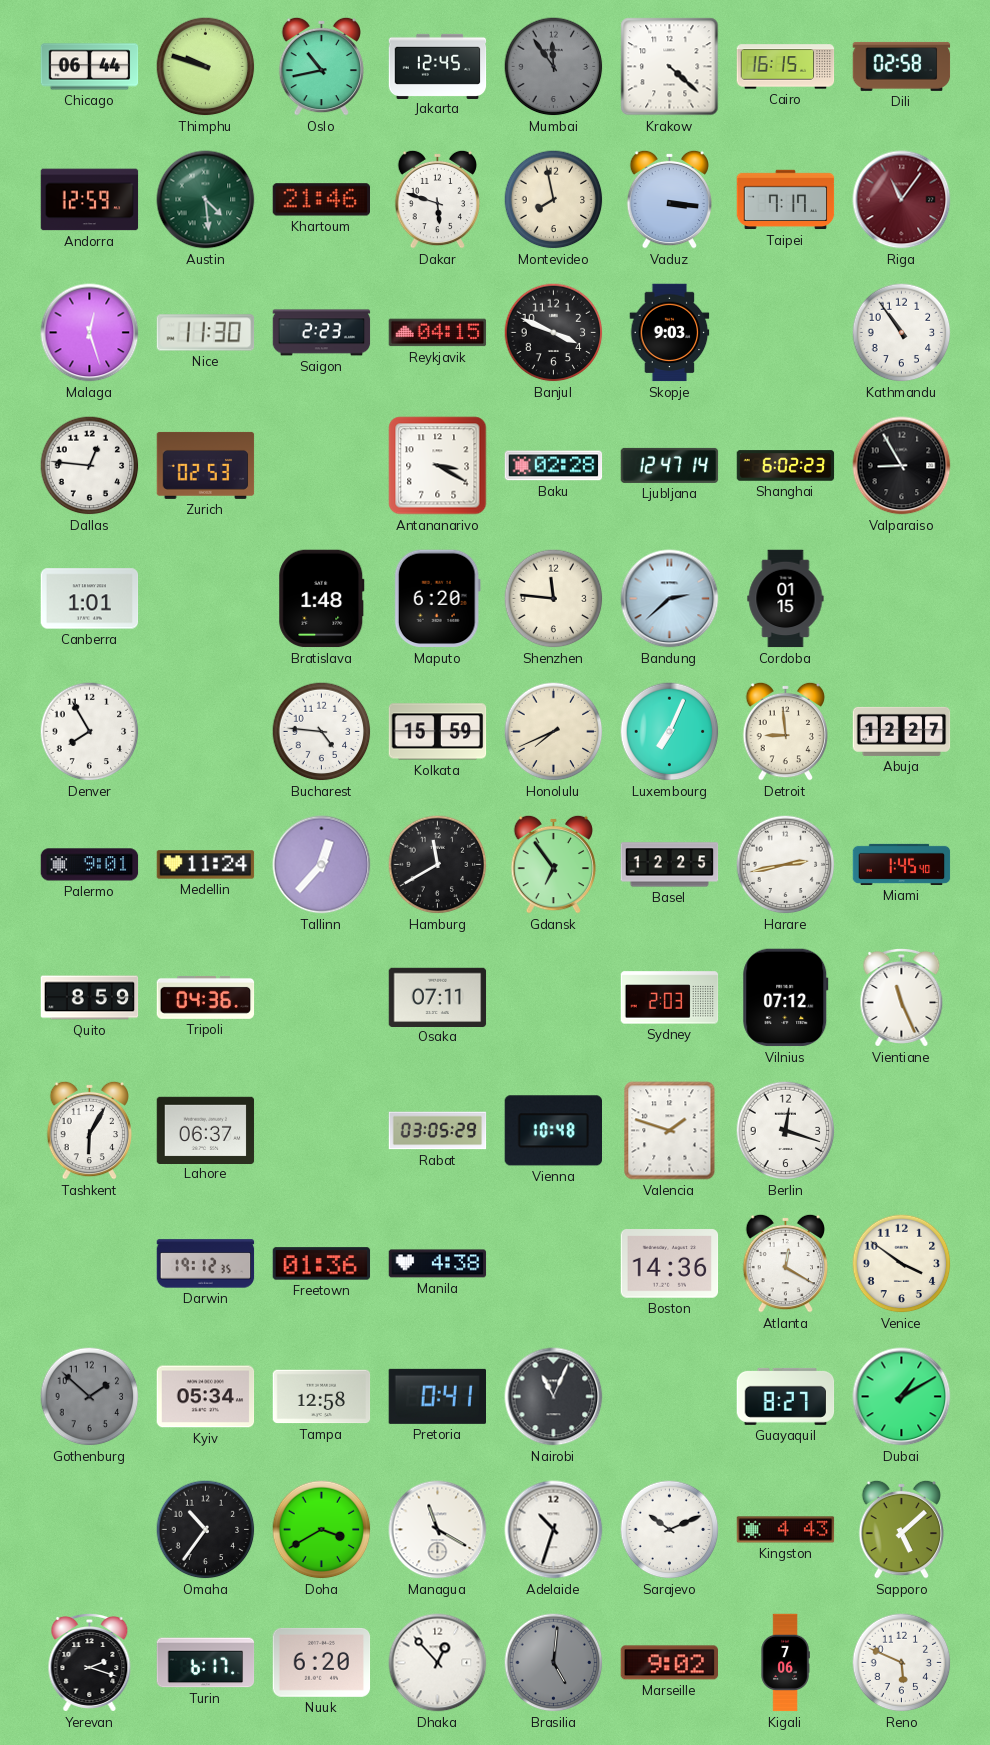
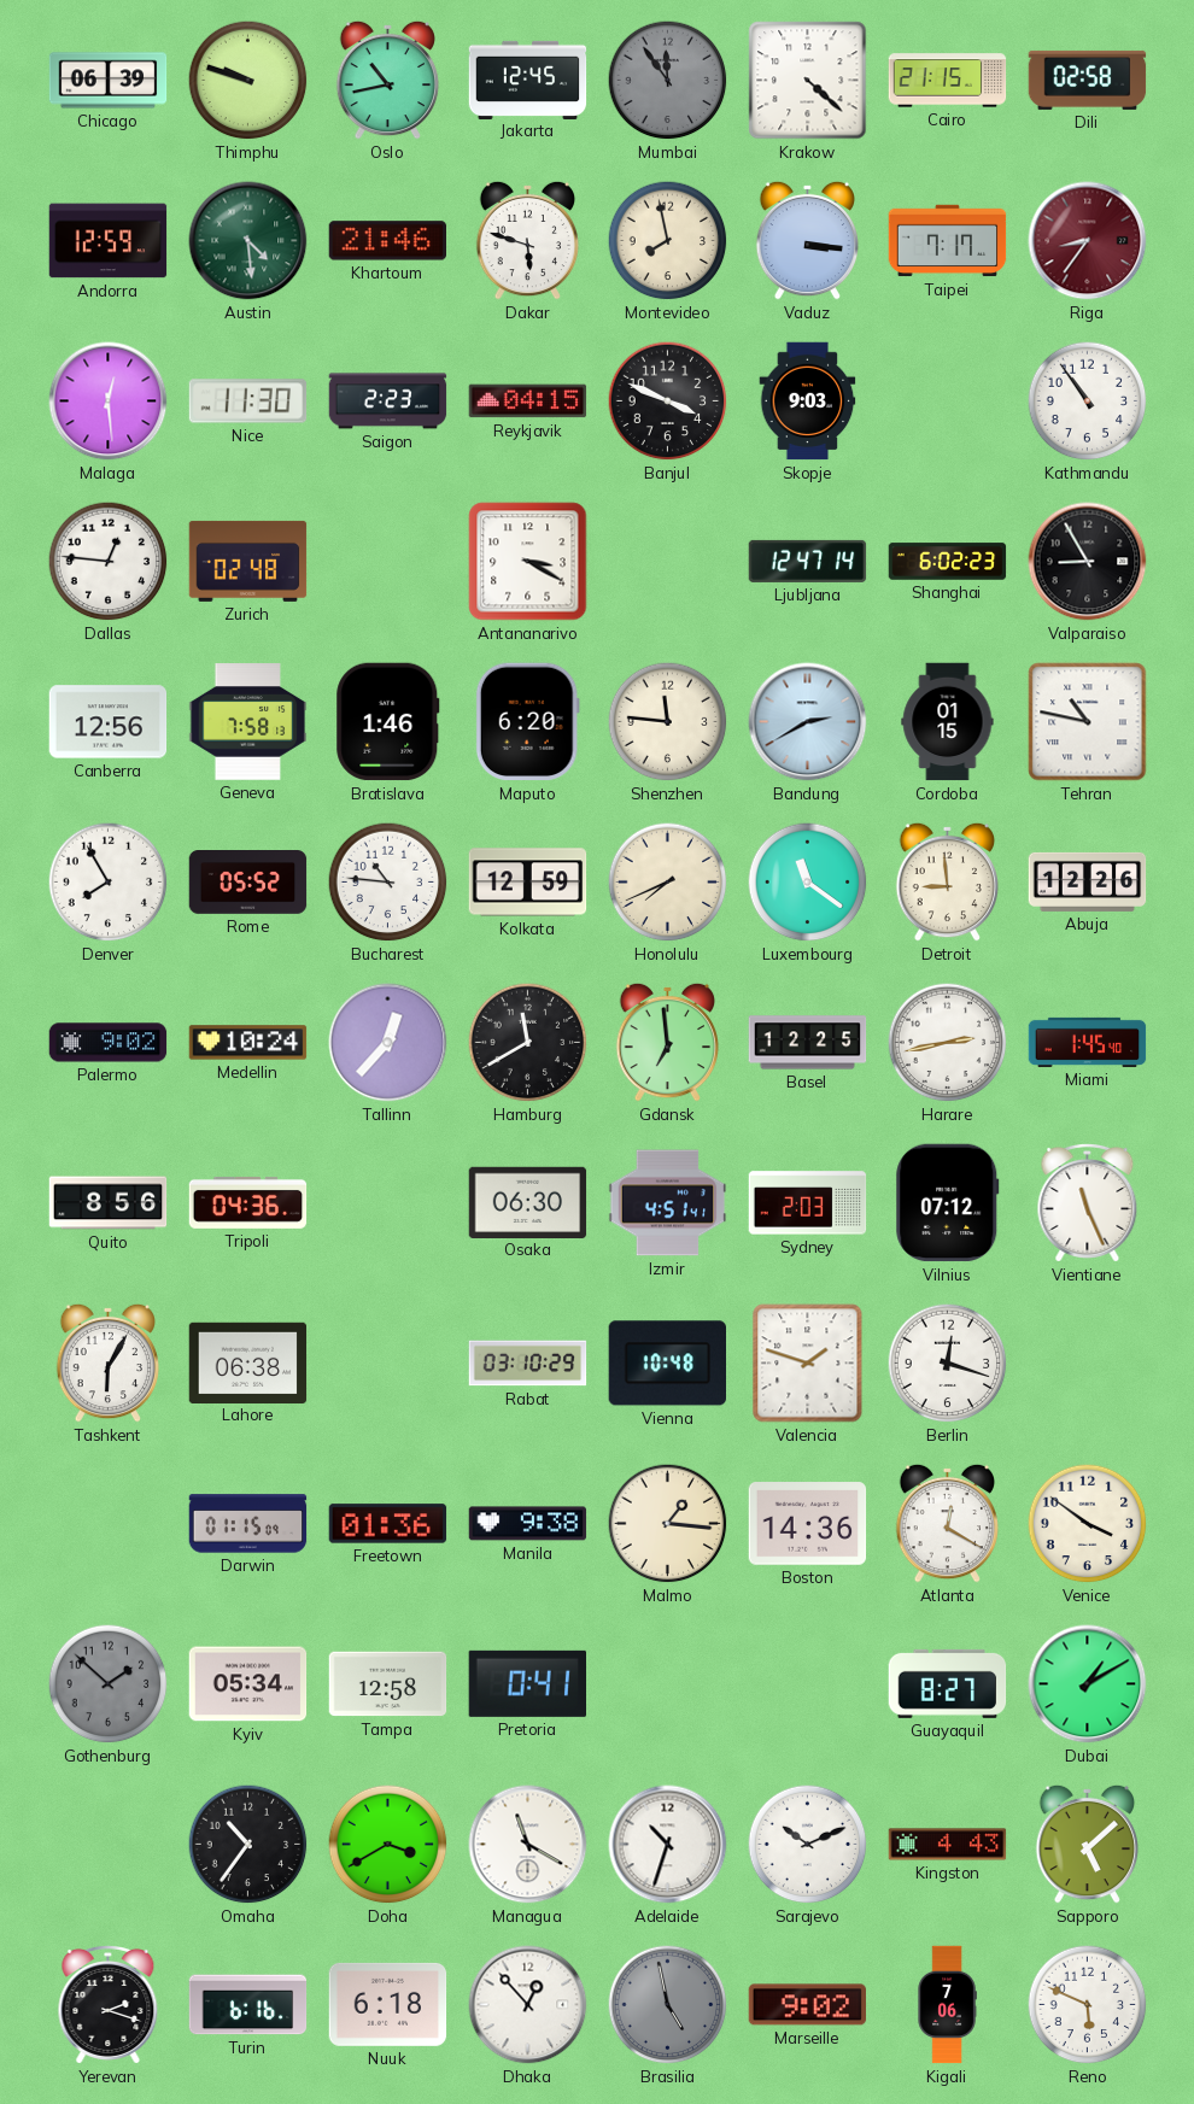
Chicago: 06:44 -> 06:39 (109, 81)
Cairo: 16:15 -> 21:15 (948, 81)
Riga: 11:06 -> 8:36 (1088, 241)
Malaga: 12:27 -> 12:29 (109, 402)
Zurich: 02:53 -> 02:48 (248, 561)
Baku: 02:28 -> none (554, 466)
Canberra: 1:01 -> 12:56 (109, 722)
Geneva: none -> 7:58 (248, 722)
Bratislava: 1:48 -> 1:46 (388, 722)
Bandung: 2:38 -> 2:40 (808, 722)
Tehran: none -> 10:47 (1088, 722)
Rome: none -> 05:52 (248, 883)
Bucharest: 4:46 -> 10:46 (388, 883)
Kolkata: 15:59 -> 12:59 (528, 883)
Luxembourg: 7:04 -> 11:21 (808, 883)
Abuja: 12:27 -> 12:26 (1088, 881)
Palermo: 9:01 -> 9:02 (109, 1043)
Medellin: 11:24 -> 10:24 (248, 1043)
Gdansk: 6:54 -> 6:59 (668, 1042)
Quito: 8:59 -> 8:56 (109, 1203)
Osaka: 07:11 -> 06:30 (528, 1202)
Izmir: none -> 4:51 (668, 1203)
Lahore: 06:37 -> 06:38 (248, 1362)
Rabat: 03:05 -> 03:10 (528, 1364)
Darwin: 19:12 -> 01:15 (248, 1524)
Manila: 4:38 -> 9:38 (528, 1524)
Malmo: none -> 1:16 (668, 1524)
Nairobi: 11:04 -> none (554, 1397)
Turin: 6:17 -> 6:16 (248, 2005)
Nuuk: 6:20 -> 6:18 (388, 2004)
Brasilia: 5:01 -> 4:58 (668, 2005)
